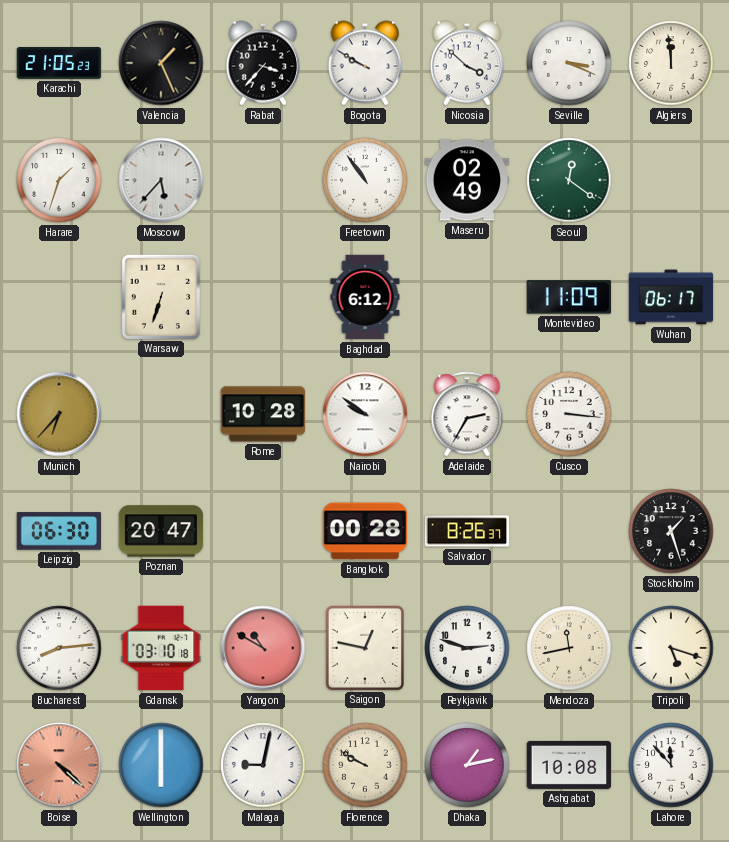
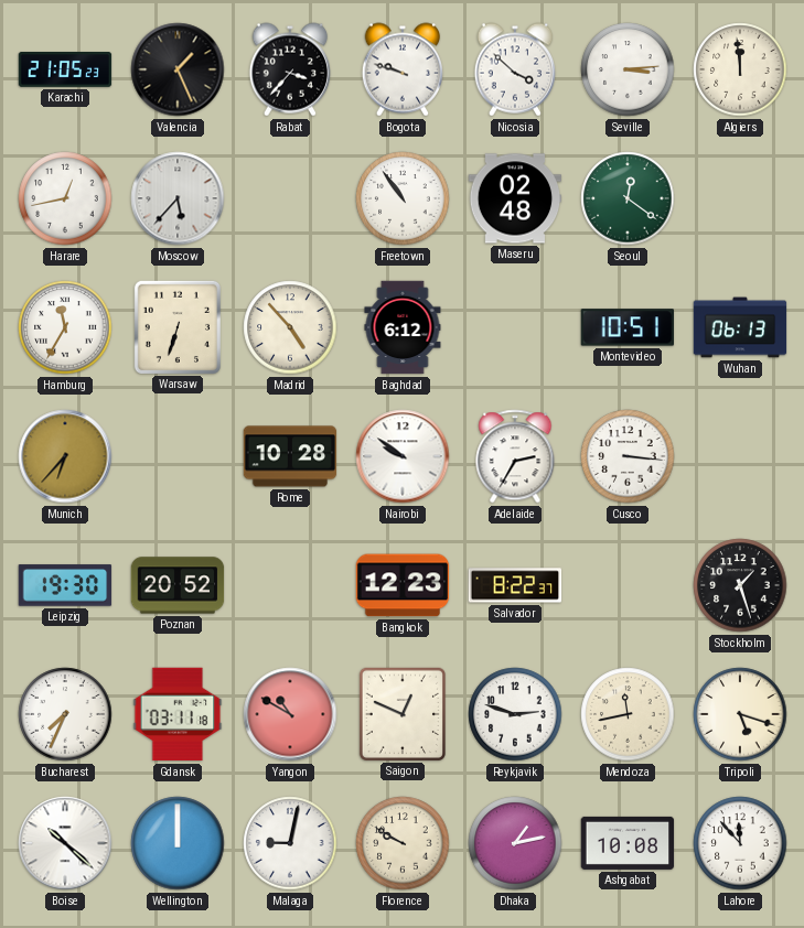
Bogota: 9:50 -> 9:48 (403, 69)
Seville: 3:19 -> 3:14 (628, 69)
Harare: 1:33 -> 12:43 (65, 198)
Maseru: 02:49 -> 02:48 (515, 198)
Hamburg: none -> 11:35 (65, 327)
Madrid: none -> 4:53 (290, 327)
Montevideo: 11:09 -> 10:51 (626, 327)
Wuhan: 06:17 -> 06:13 (740, 327)
Leipzig: 06:30 -> 19:30 (65, 585)
Poznan: 20:47 -> 20:52 (178, 585)
Bangkok: 00:28 -> 12:23 (403, 585)
Salvador: 8:26 -> 8:22 (515, 585)
Bucharest: 8:14 -> 7:34 (65, 714)
Gdansk: 03:10 -> 03:11 (178, 714)
Saigon: 12:47 -> 12:49 (401, 713)
Boise: 4:22 -> 10:22 (65, 843)
Boise dial: salmon -> white (65, 843)
Wellington: 6:00 -> 12:00 (178, 843)
